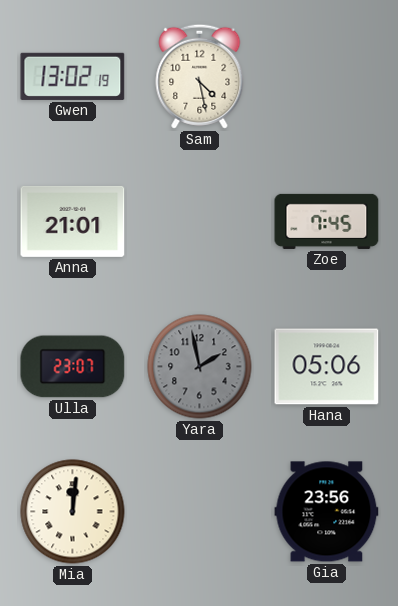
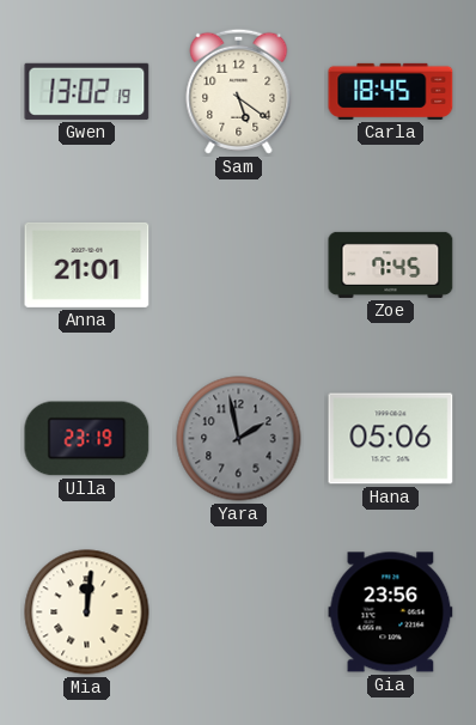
Sam: 4:28 -> 5:21 (239, 91)
Carla: none -> 18:45 (391, 91)
Ulla: 23:07 -> 23:19 (87, 439)
